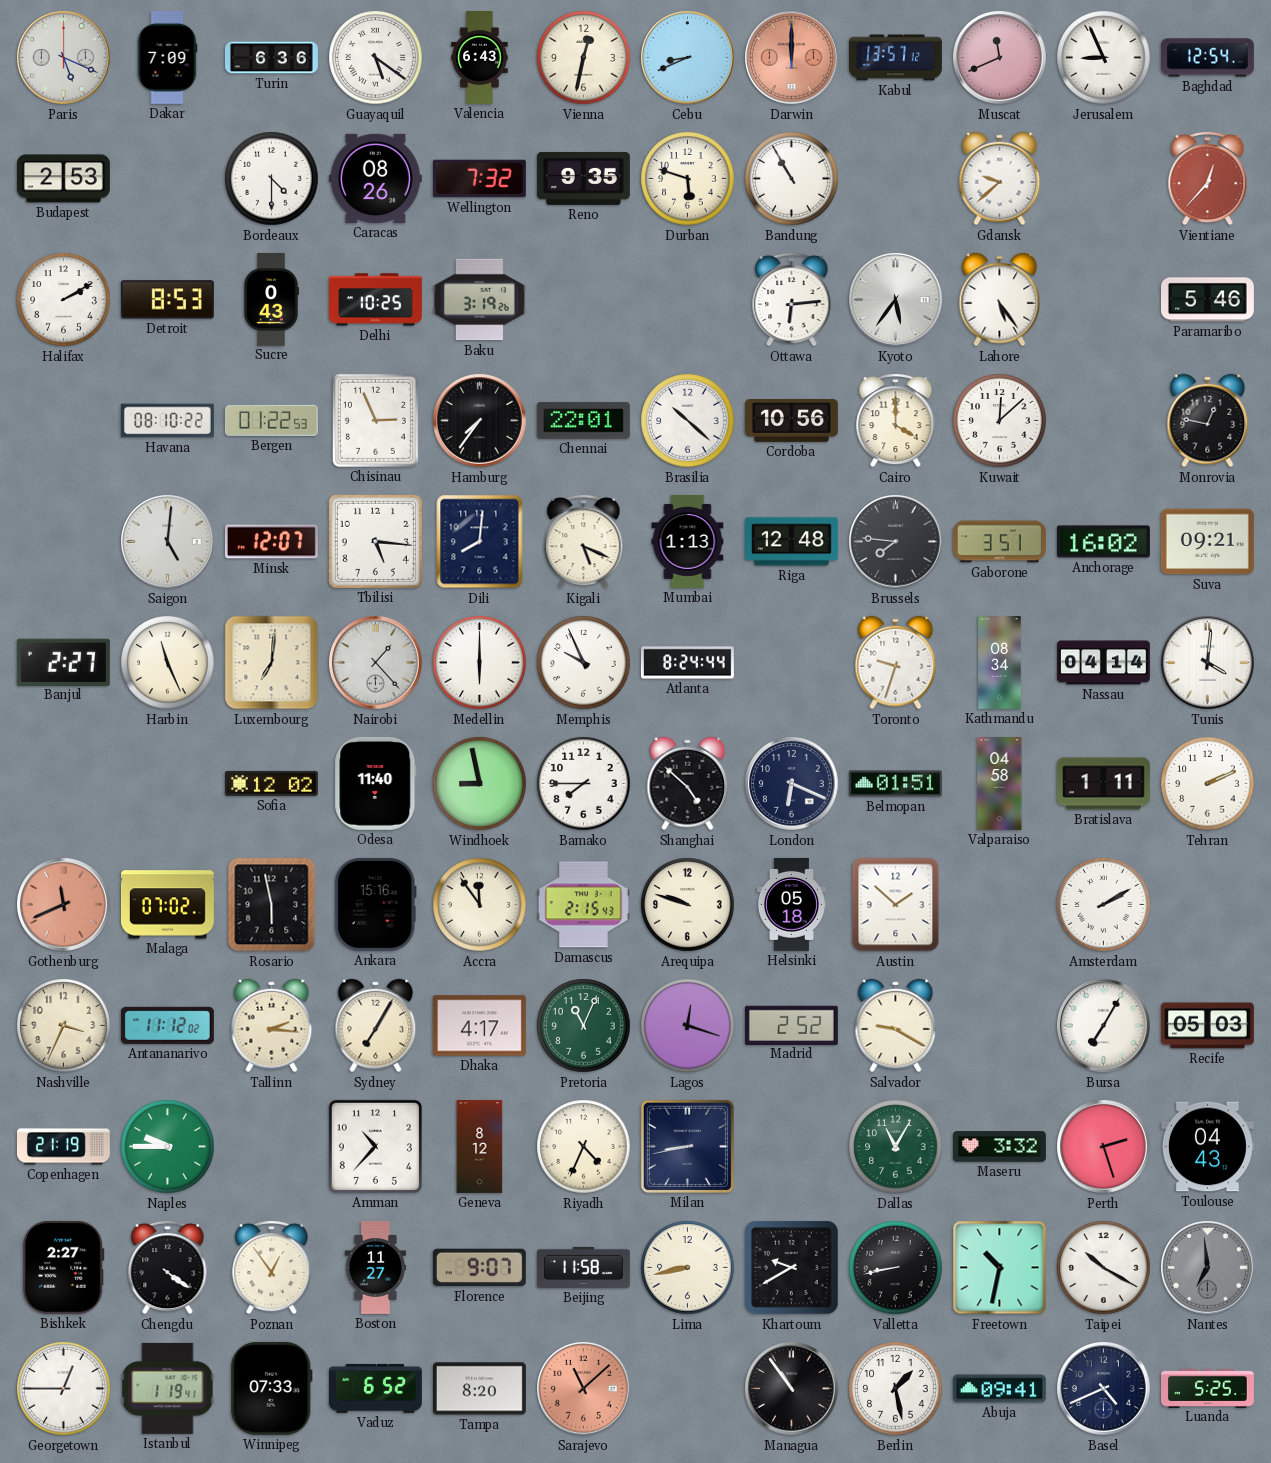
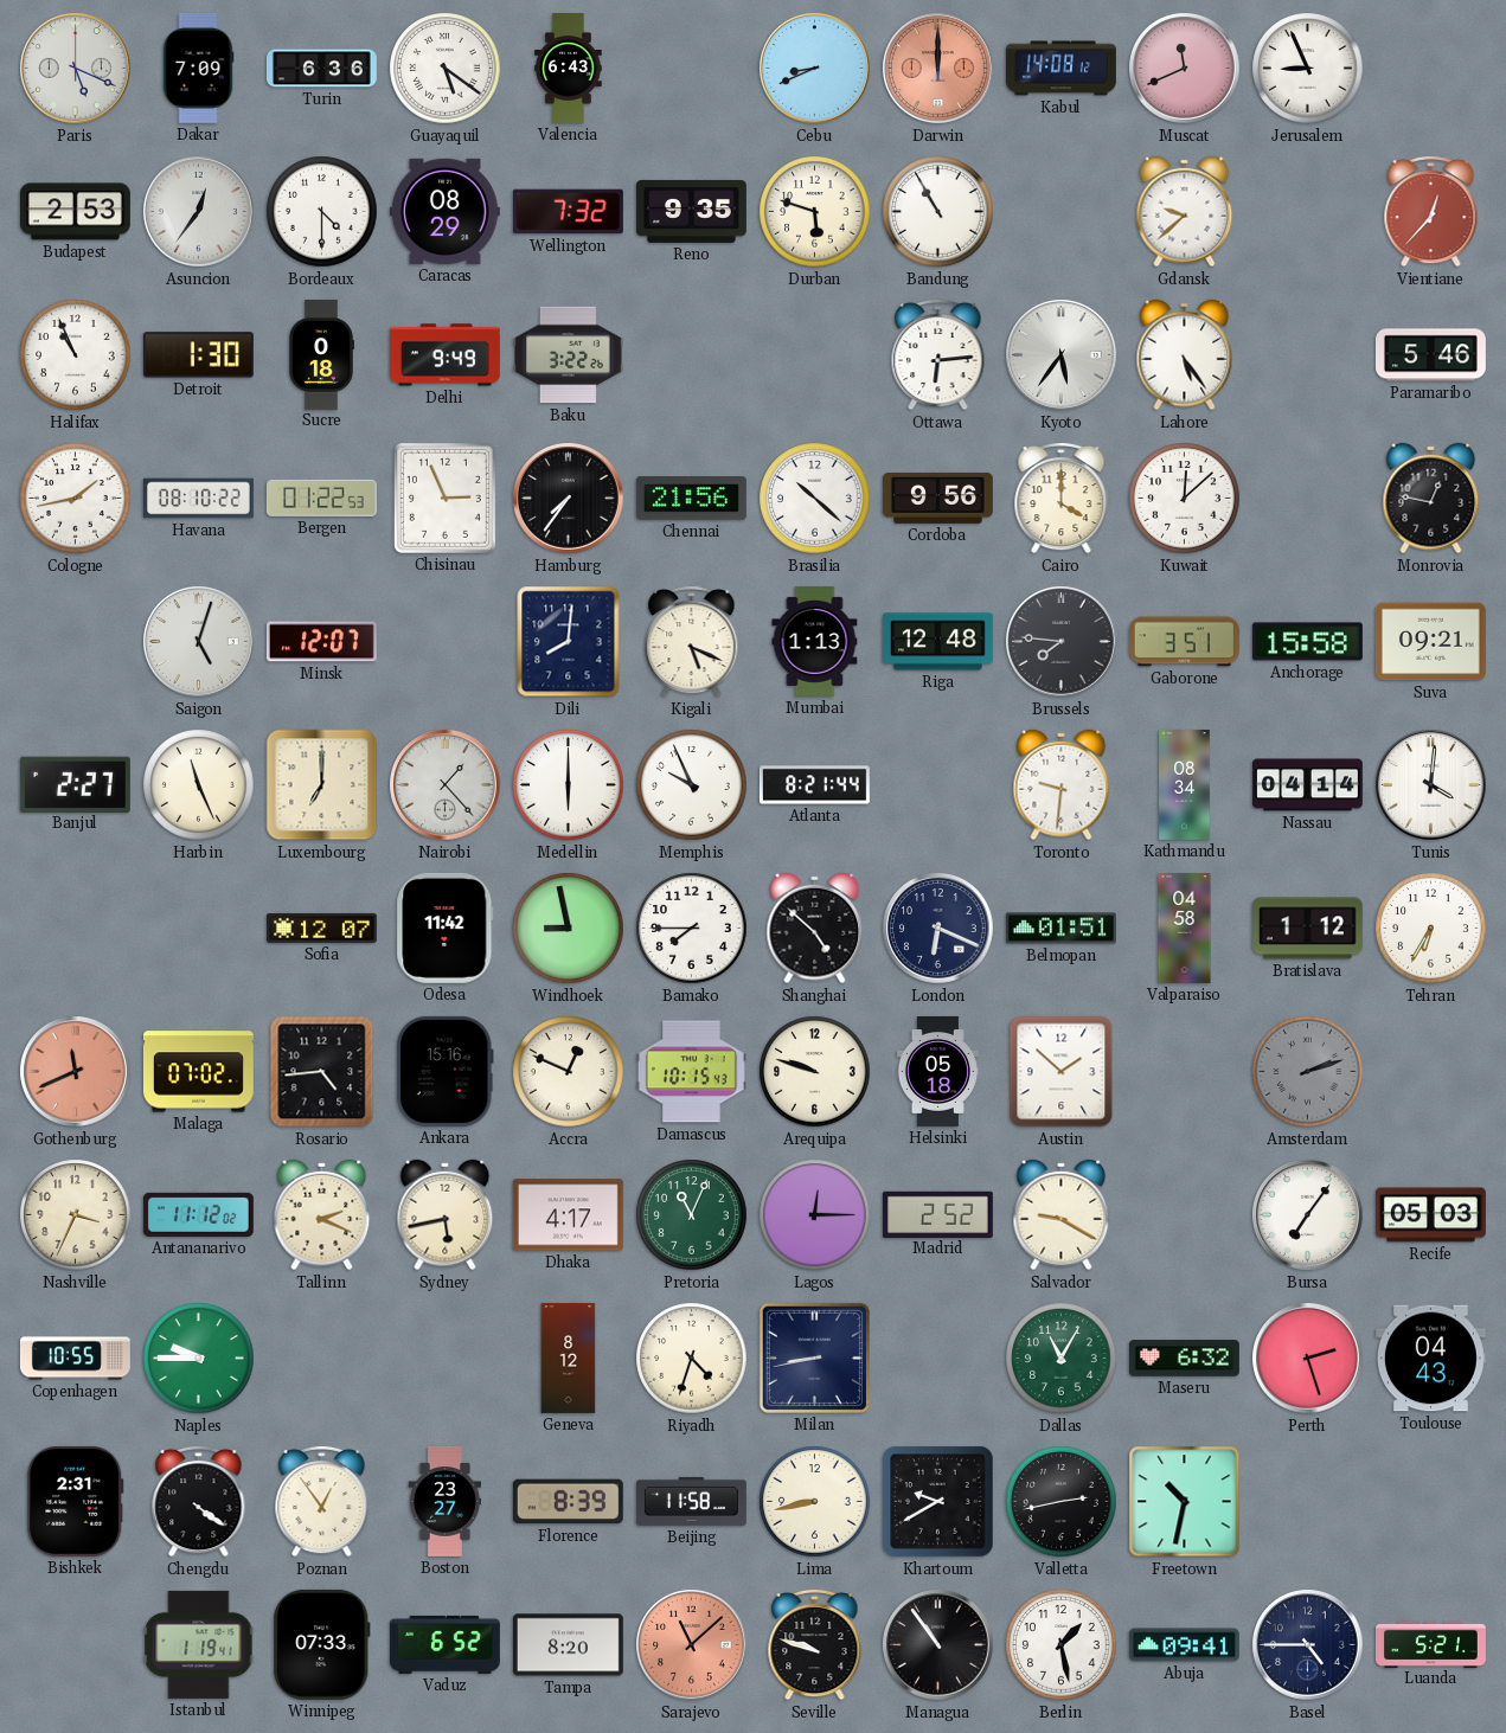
Vienna: 12:32 -> none (584, 58)
Kabul: 13:57 -> 14:08 (1062, 69)
Baghdad: 12:54 -> none (1207, 58)
Asuncion: none -> 12:36 (199, 212)
Caracas: 08:26 -> 08:29 (444, 211)
Halifax: 2:10 -> 10:56 (76, 355)
Detroit: 8:53 -> 1:30 (198, 355)
Sucre: 0:43 -> 0:18 (320, 354)
Delhi: 10:25 -> 9:49 (444, 355)
Baku: 3:19 -> 3:22 (568, 355)
Cologne: none -> 1:43 (76, 499)
Chennai: 22:01 -> 21:56 (691, 499)
Cordoba: 10:56 -> 9:56 (937, 499)
Saigon: 5:01 -> 5:03 (199, 642)
Tbilisi: 5:16 -> none (375, 541)
Anchorage: 16:02 -> 15:58 (1307, 642)
Luxembourg: 7:01 -> 7:00 (322, 785)
Atlanta: 8:24 -> 8:21 (814, 785)
Toronto: 9:33 -> 9:31 (1062, 785)
Sofia: 12:02 -> 12:07 (321, 928)
Odesa: 11:40 -> 11:42 (446, 928)
Bratislava: 1:11 -> 1:12 (1307, 929)
Tehran: 2:11 -> 6:35 (1431, 929)
Rosario: 5:58 -> 4:44 (322, 1072)
Accra: 11:54 -> 12:49 (569, 1072)
Damascus: 2:15 -> 10:15 (691, 1072)
Amsterdam: 2:10 -> 2:12 (1308, 1072)
Amsterdam dial: white -> grey (1308, 1072)
Tallinn: 2:16 -> 2:19 (322, 1215)
Sydney: 7:05 -> 5:43 (446, 1215)
Lagos: 12:18 -> 12:15 (815, 1215)
Bursa: 7:05 -> 7:06 (1308, 1215)
Copenhagen: 21:19 -> 10:55 (75, 1359)
Amman: 10:37 -> none (375, 1146)
Riyadh: 4:34 -> 4:33 (692, 1359)
Maseru: 3:32 -> 6:32 (1184, 1359)
Bishkek: 2:27 -> 2:31 (76, 1501)
Boston: 11:27 -> 23:27 (446, 1501)
Florence: 9:07 -> 8:39 (568, 1502)
Valletta: 8:43 -> 2:43 (1062, 1502)
Taipei: 10:20 -> none (1104, 1268)
Nantes: 6:59 -> none (1208, 1268)
Georgetown: 12:45 -> none (64, 1389)
Seville: none -> 9:48 (815, 1644)
Basel: 4:41 -> 4:45 (1308, 1645)
Luanda: 5:25 -> 5:21 (1431, 1644)
